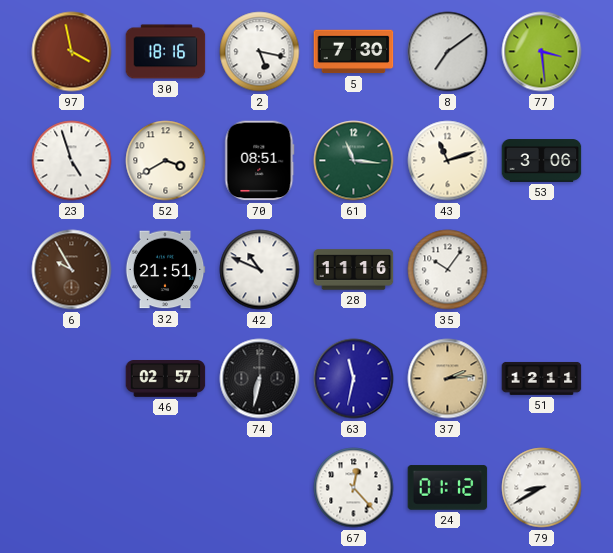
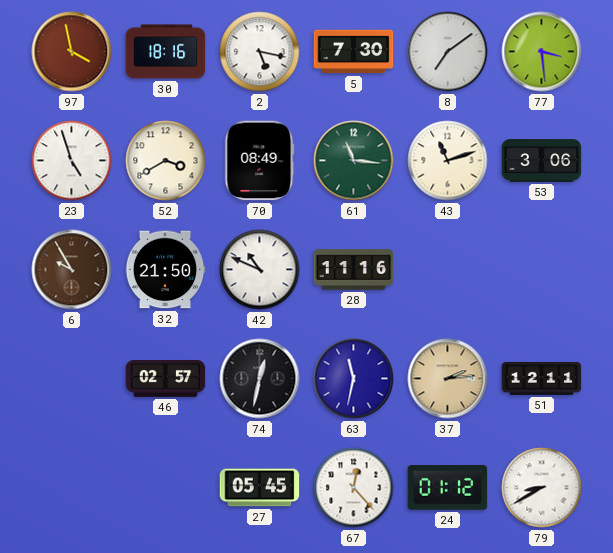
70: 08:51 -> 08:49 (260, 161)
32: 21:51 -> 21:50 (165, 270)
35: 10:06 -> none (448, 270)
74: 6:32 -> 12:32 (260, 379)
27: none -> 05:45 (260, 488)
